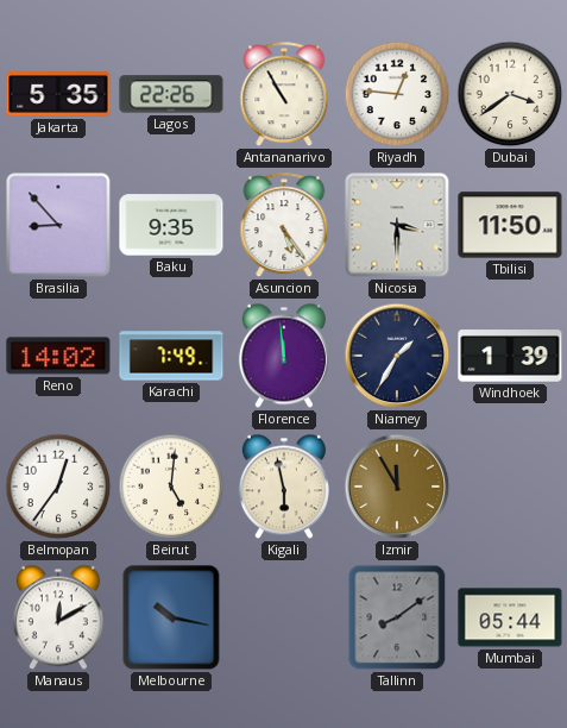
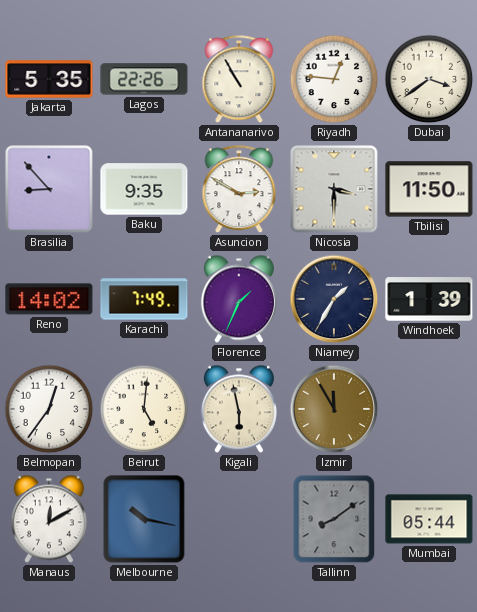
Asuncion: 5:24 -> 2:50 (239, 190)
Florence: 11:59 -> 1:34 (239, 299)
